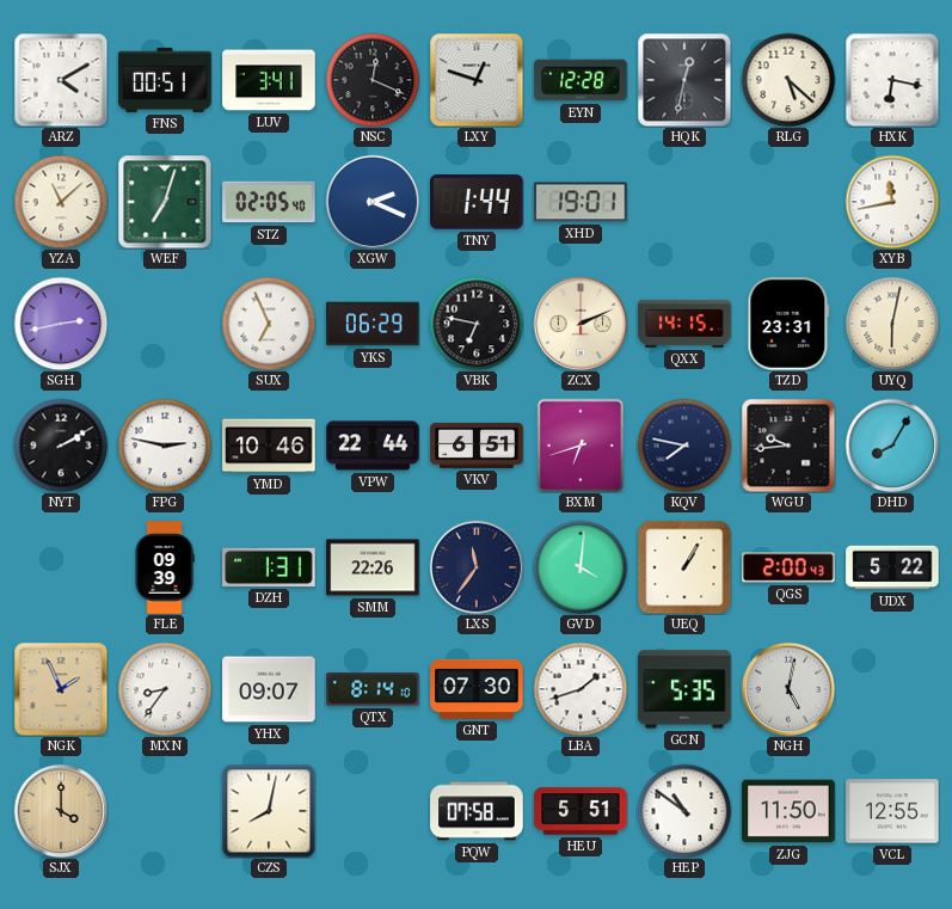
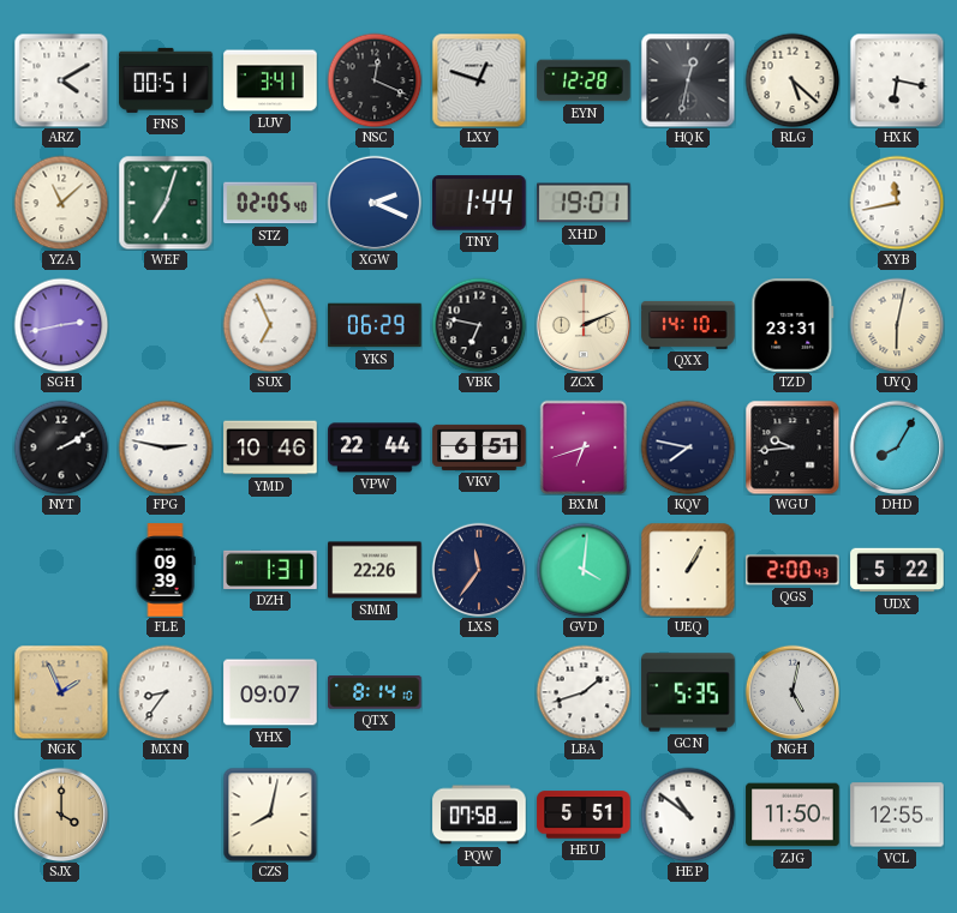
QXX: 14:15 -> 14:10 (688, 325)
GNT: 07:30 -> none (477, 689)
